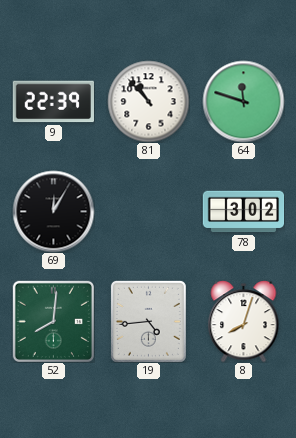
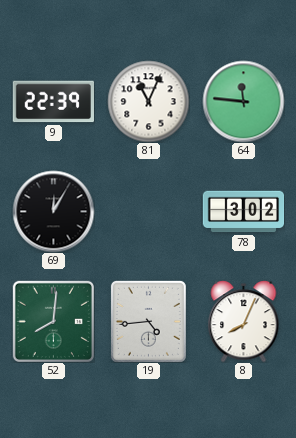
81: 10:53 -> 11:04 (148, 101)
64: 11:48 -> 11:46 (243, 101)
8: 8:03 -> 8:04 (244, 321)
